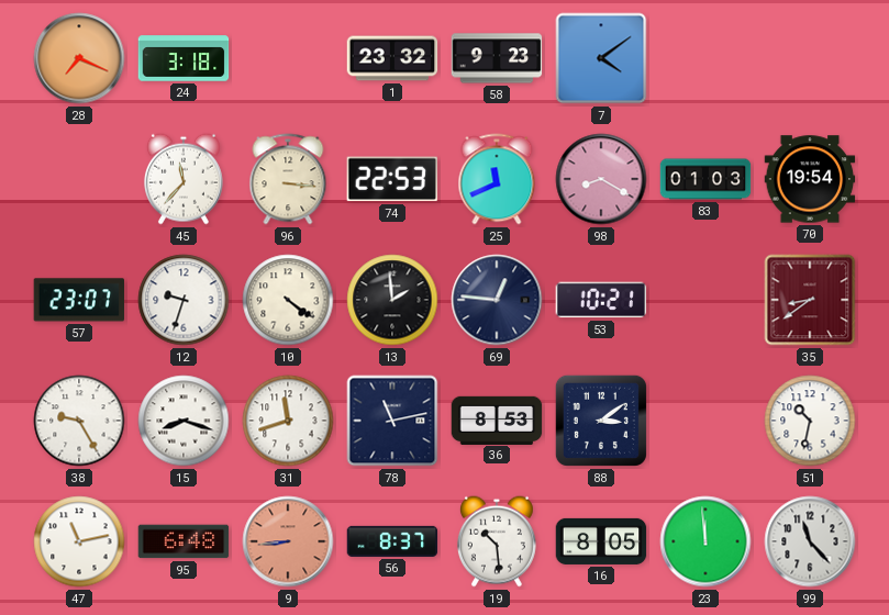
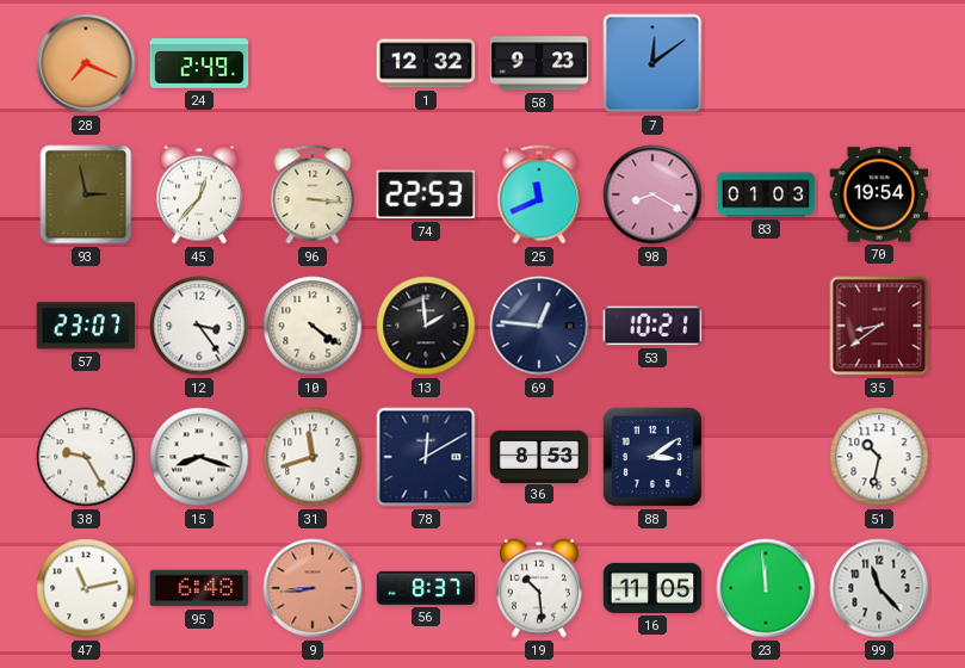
24: 3:18 -> 2:49 (199, 63)
1: 23:32 -> 12:32 (426, 63)
7: 4:09 -> 12:09 (652, 63)
93: none -> 2:58 (86, 194)
45: 11:37 -> 12:37 (199, 194)
12: 9:33 -> 3:24 (199, 326)
78: 11:13 -> 12:10 (426, 457)
16: 8:05 -> 11:05 (652, 588)
